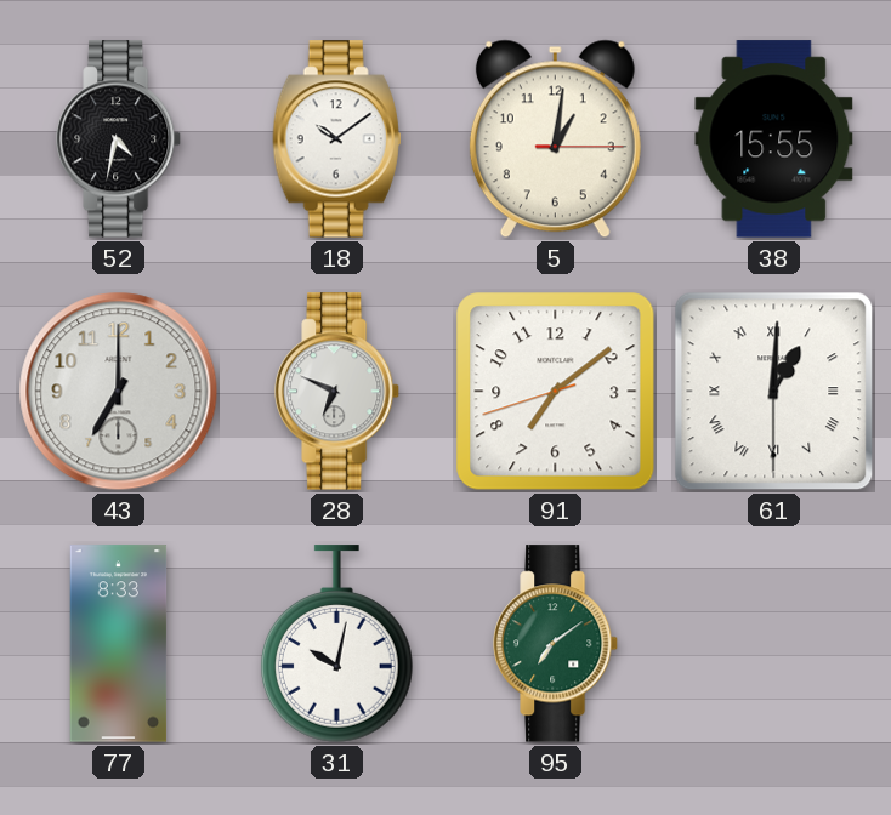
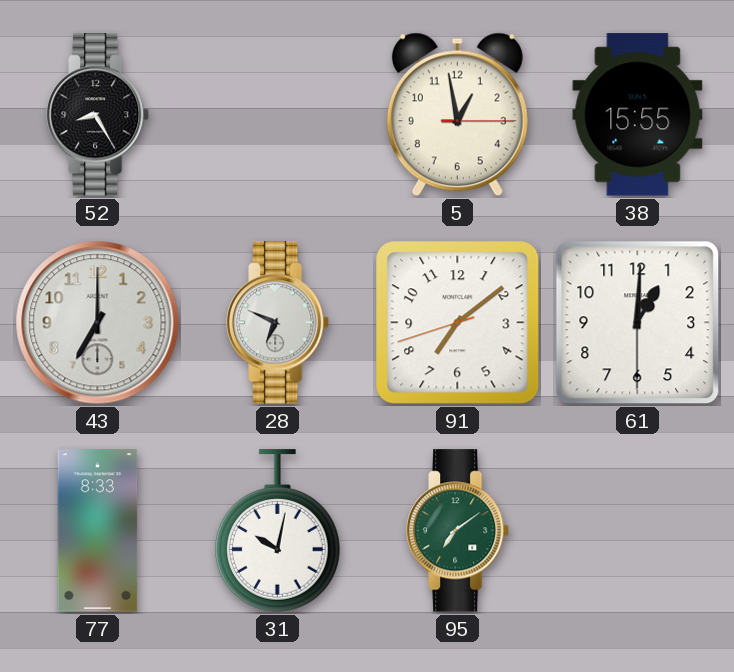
52: 4:32 -> 8:25 (98, 115)
18: 10:09 -> none (337, 139)
5: 1:01 -> 12:58 (457, 115)
61 numerals: Roman -> Arabic (638, 323)
